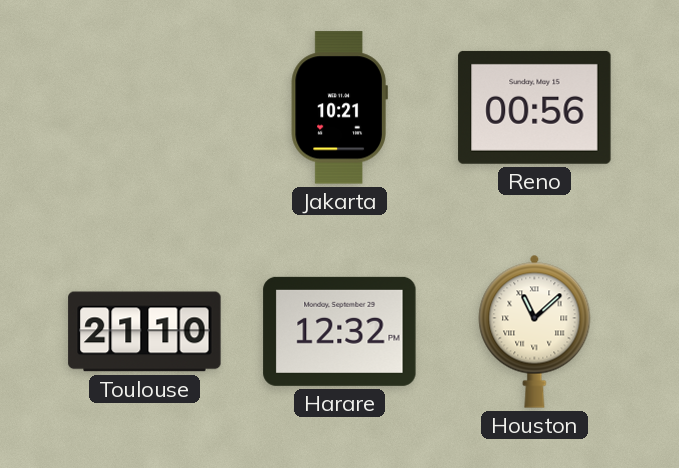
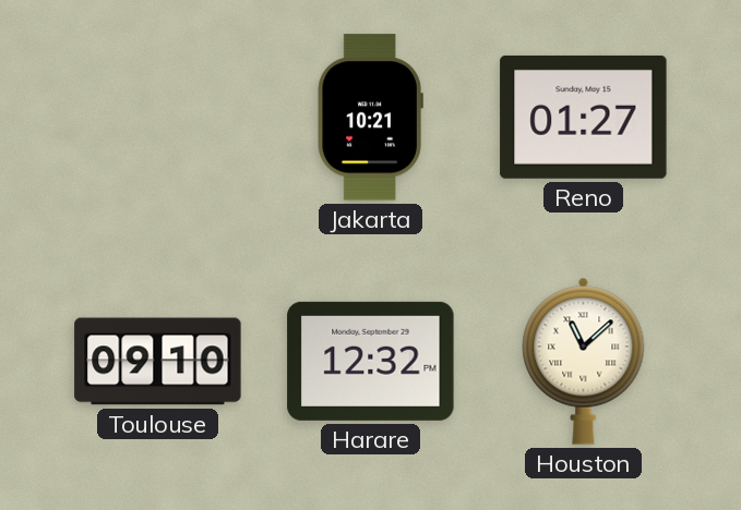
Reno: 00:56 -> 01:27 (584, 117)
Toulouse: 21:10 -> 09:10 (158, 362)
